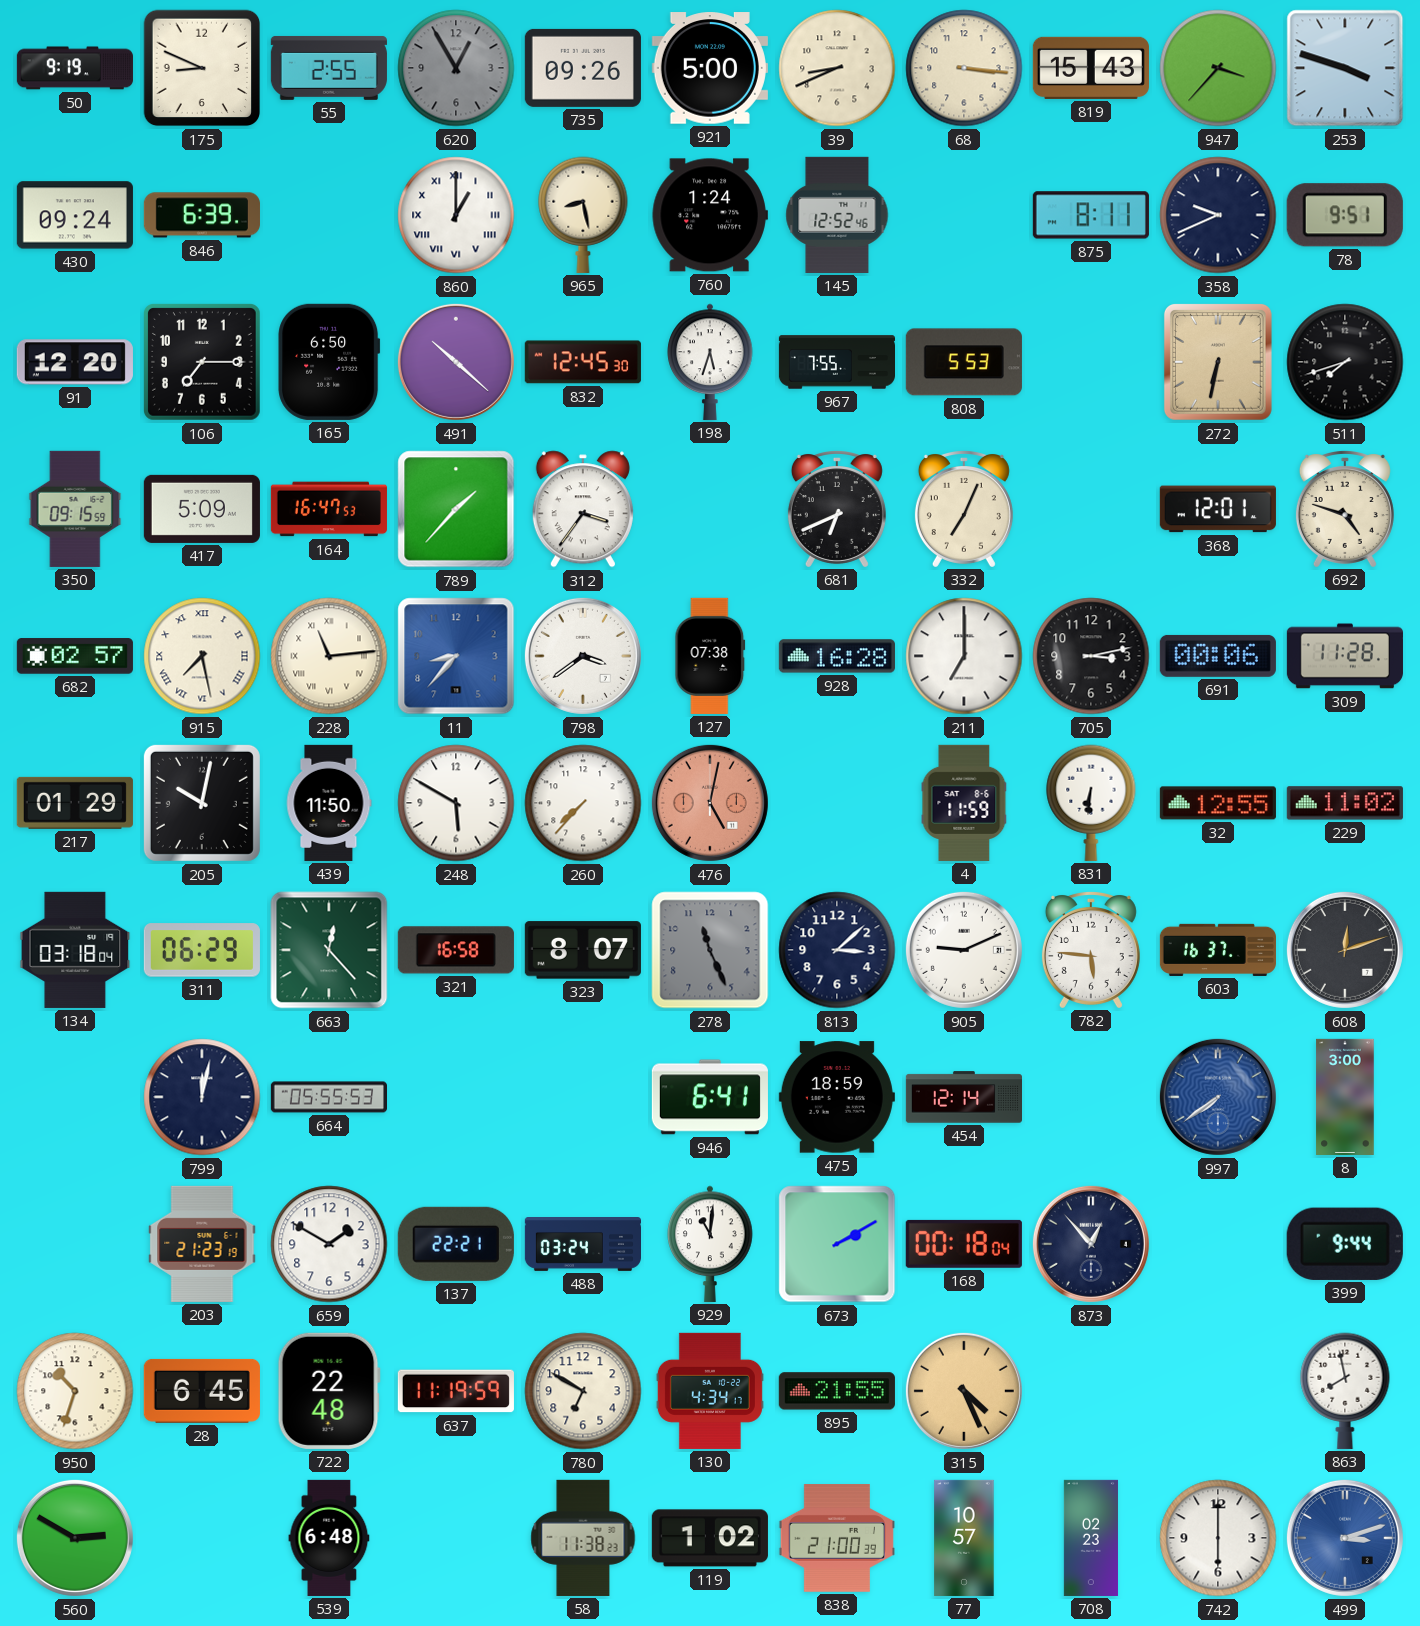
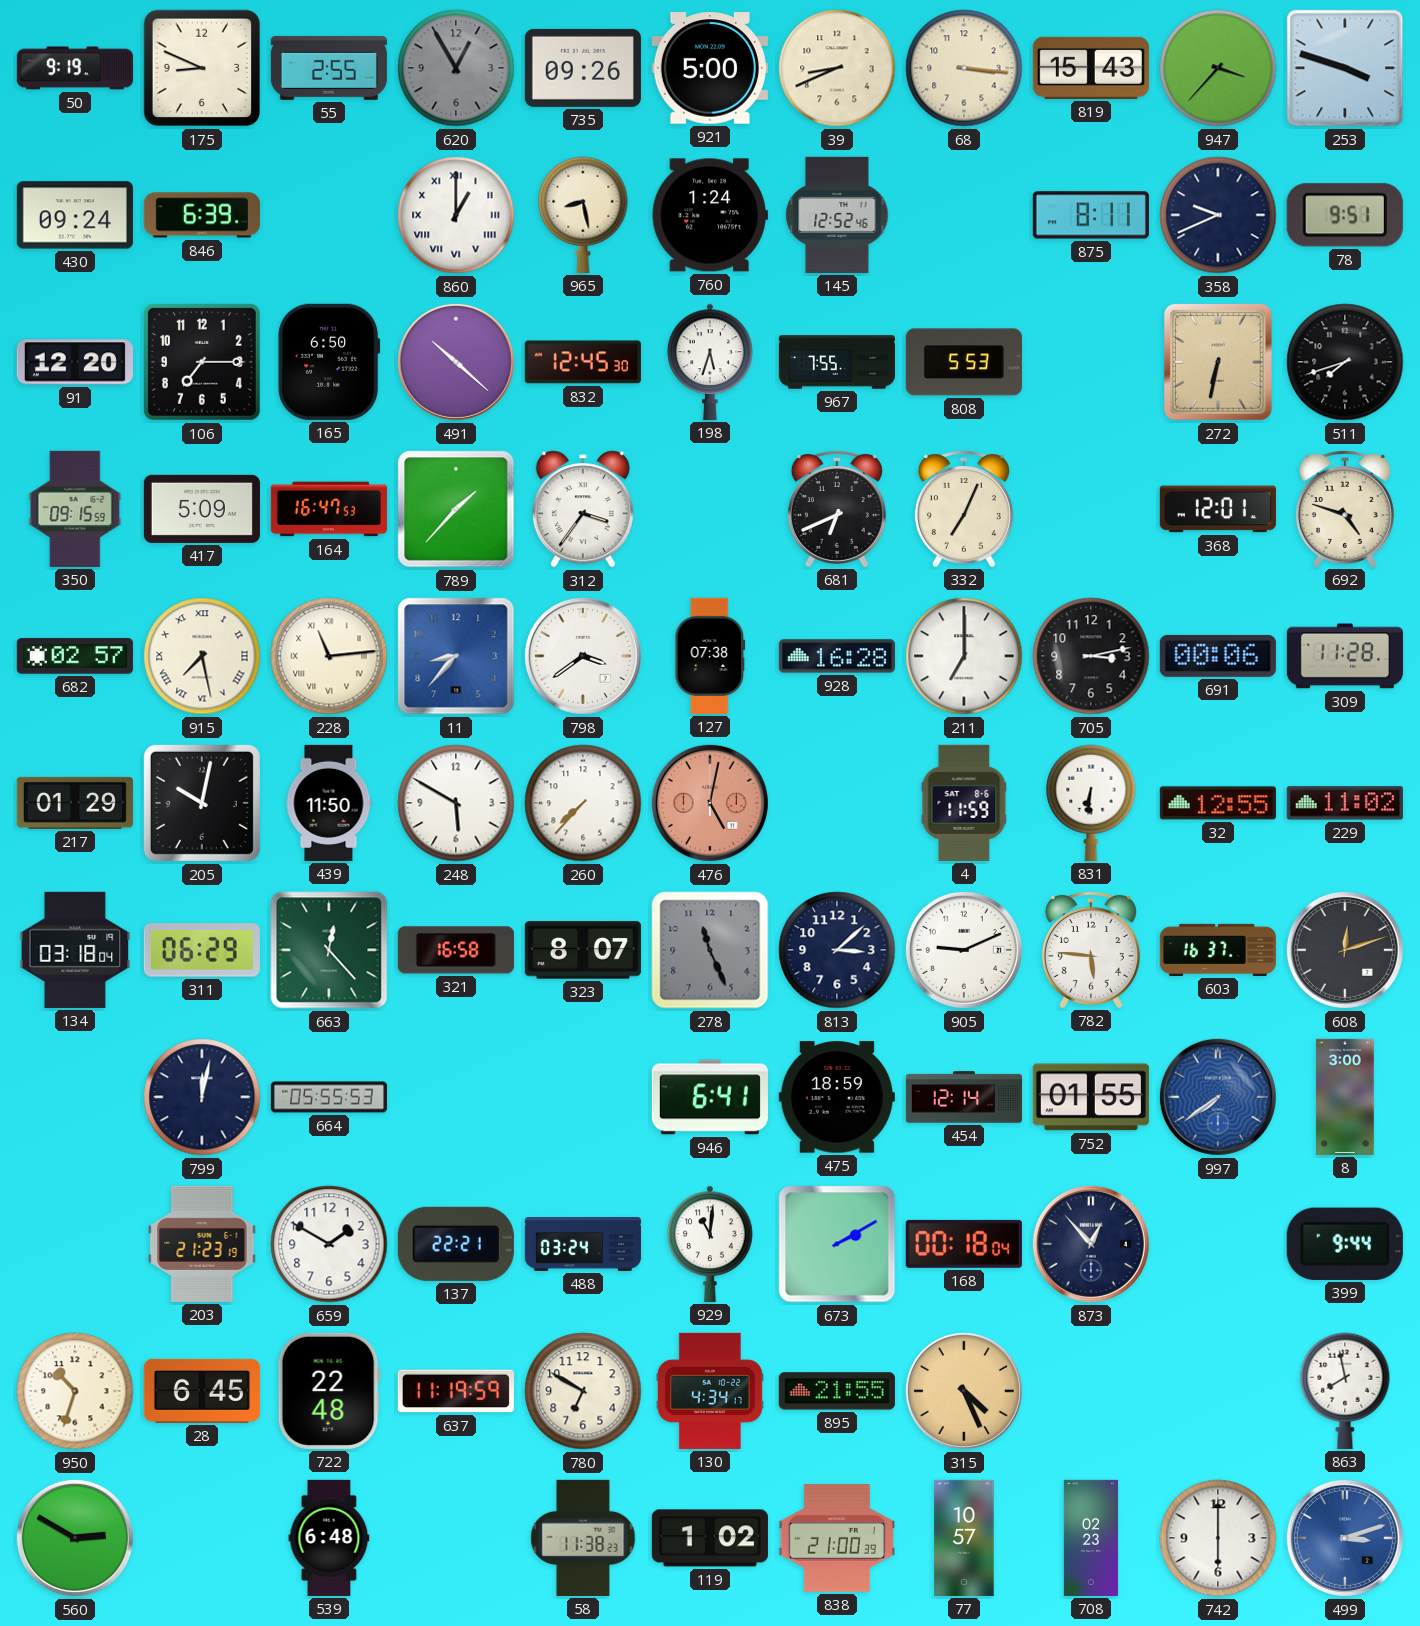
752: none -> 01:55 (1091, 1097)
